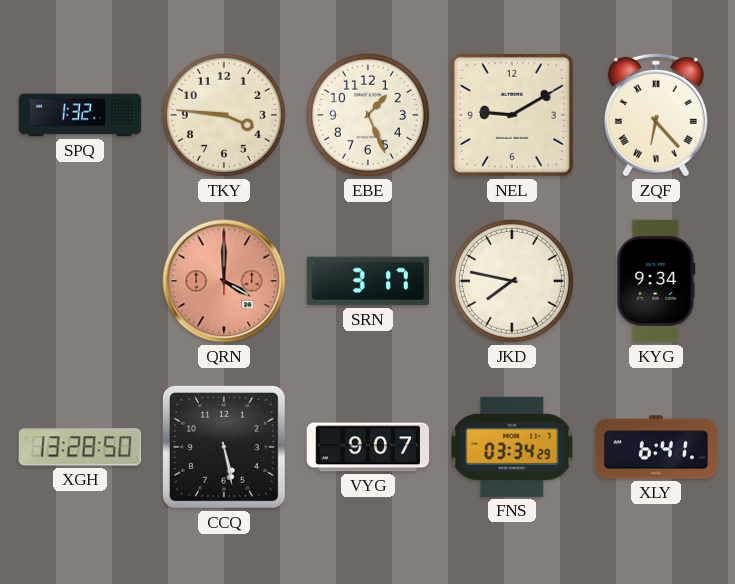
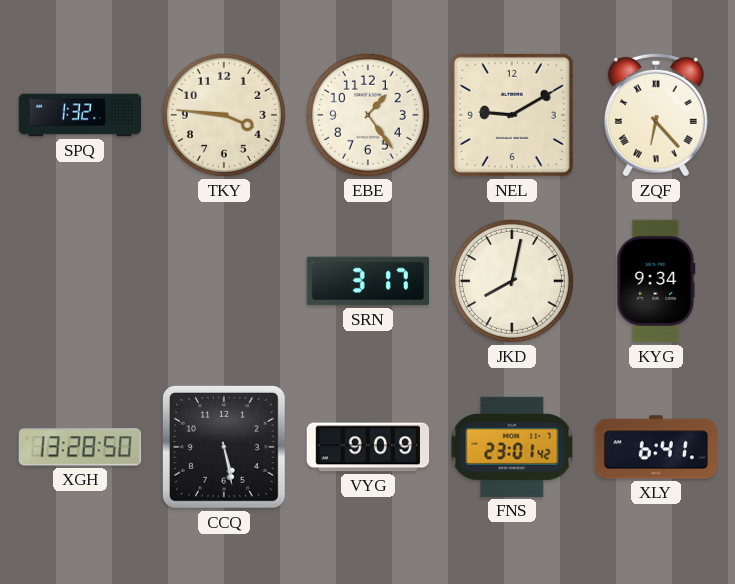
EBE: 1:26 -> 1:24 (368, 115)
QRN: 4:00 -> none (224, 281)
JKD: 7:47 -> 8:02 (512, 281)
VYG: 9:07 -> 9:09 (368, 447)
FNS: 03:34 -> 23:01 (512, 447)
